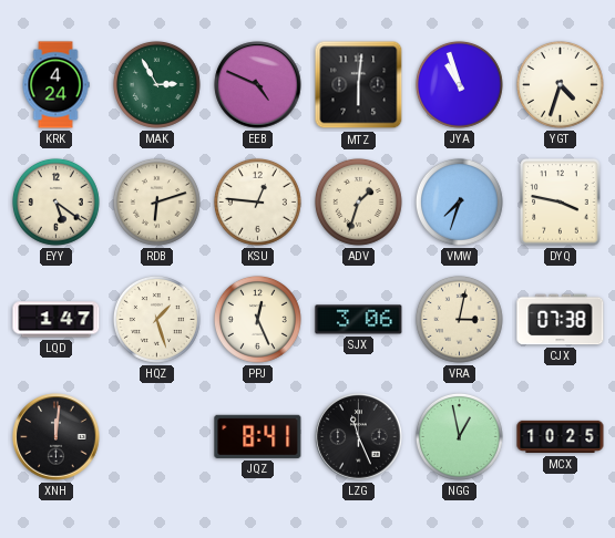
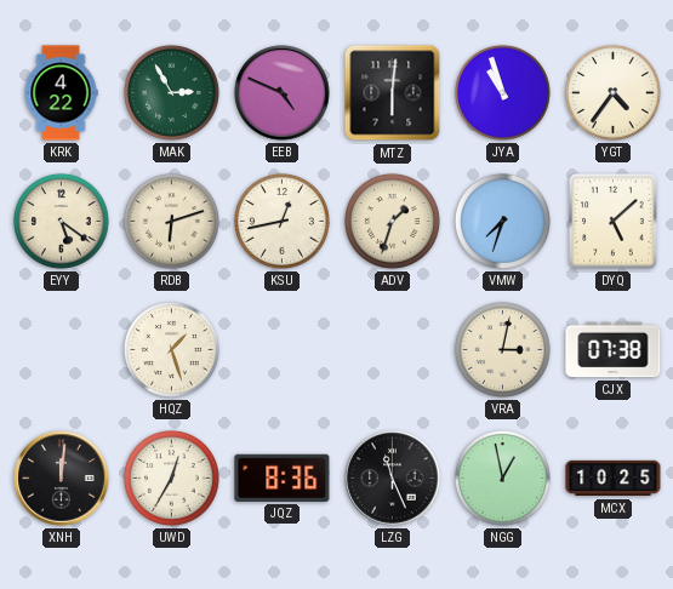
KRK: 4:24 -> 4:22 (61, 93)
YGT: 4:33 -> 4:36 (612, 92)
KSU: 12:46 -> 12:43 (281, 221)
DYQ: 3:47 -> 5:08 (614, 222)
LQD: 1:47 -> none (57, 320)
PPJ: 12:26 -> none (257, 319)
SJX: 3:06 -> none (359, 320)
UWD: none -> 12:35 (171, 478)
JQZ: 8:41 -> 8:36 (283, 478)
